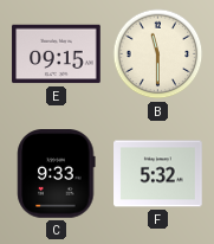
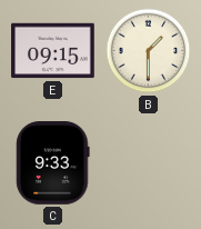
B: 11:30 -> 1:30 (149, 51)
F: 5:32 -> none (158, 174)
